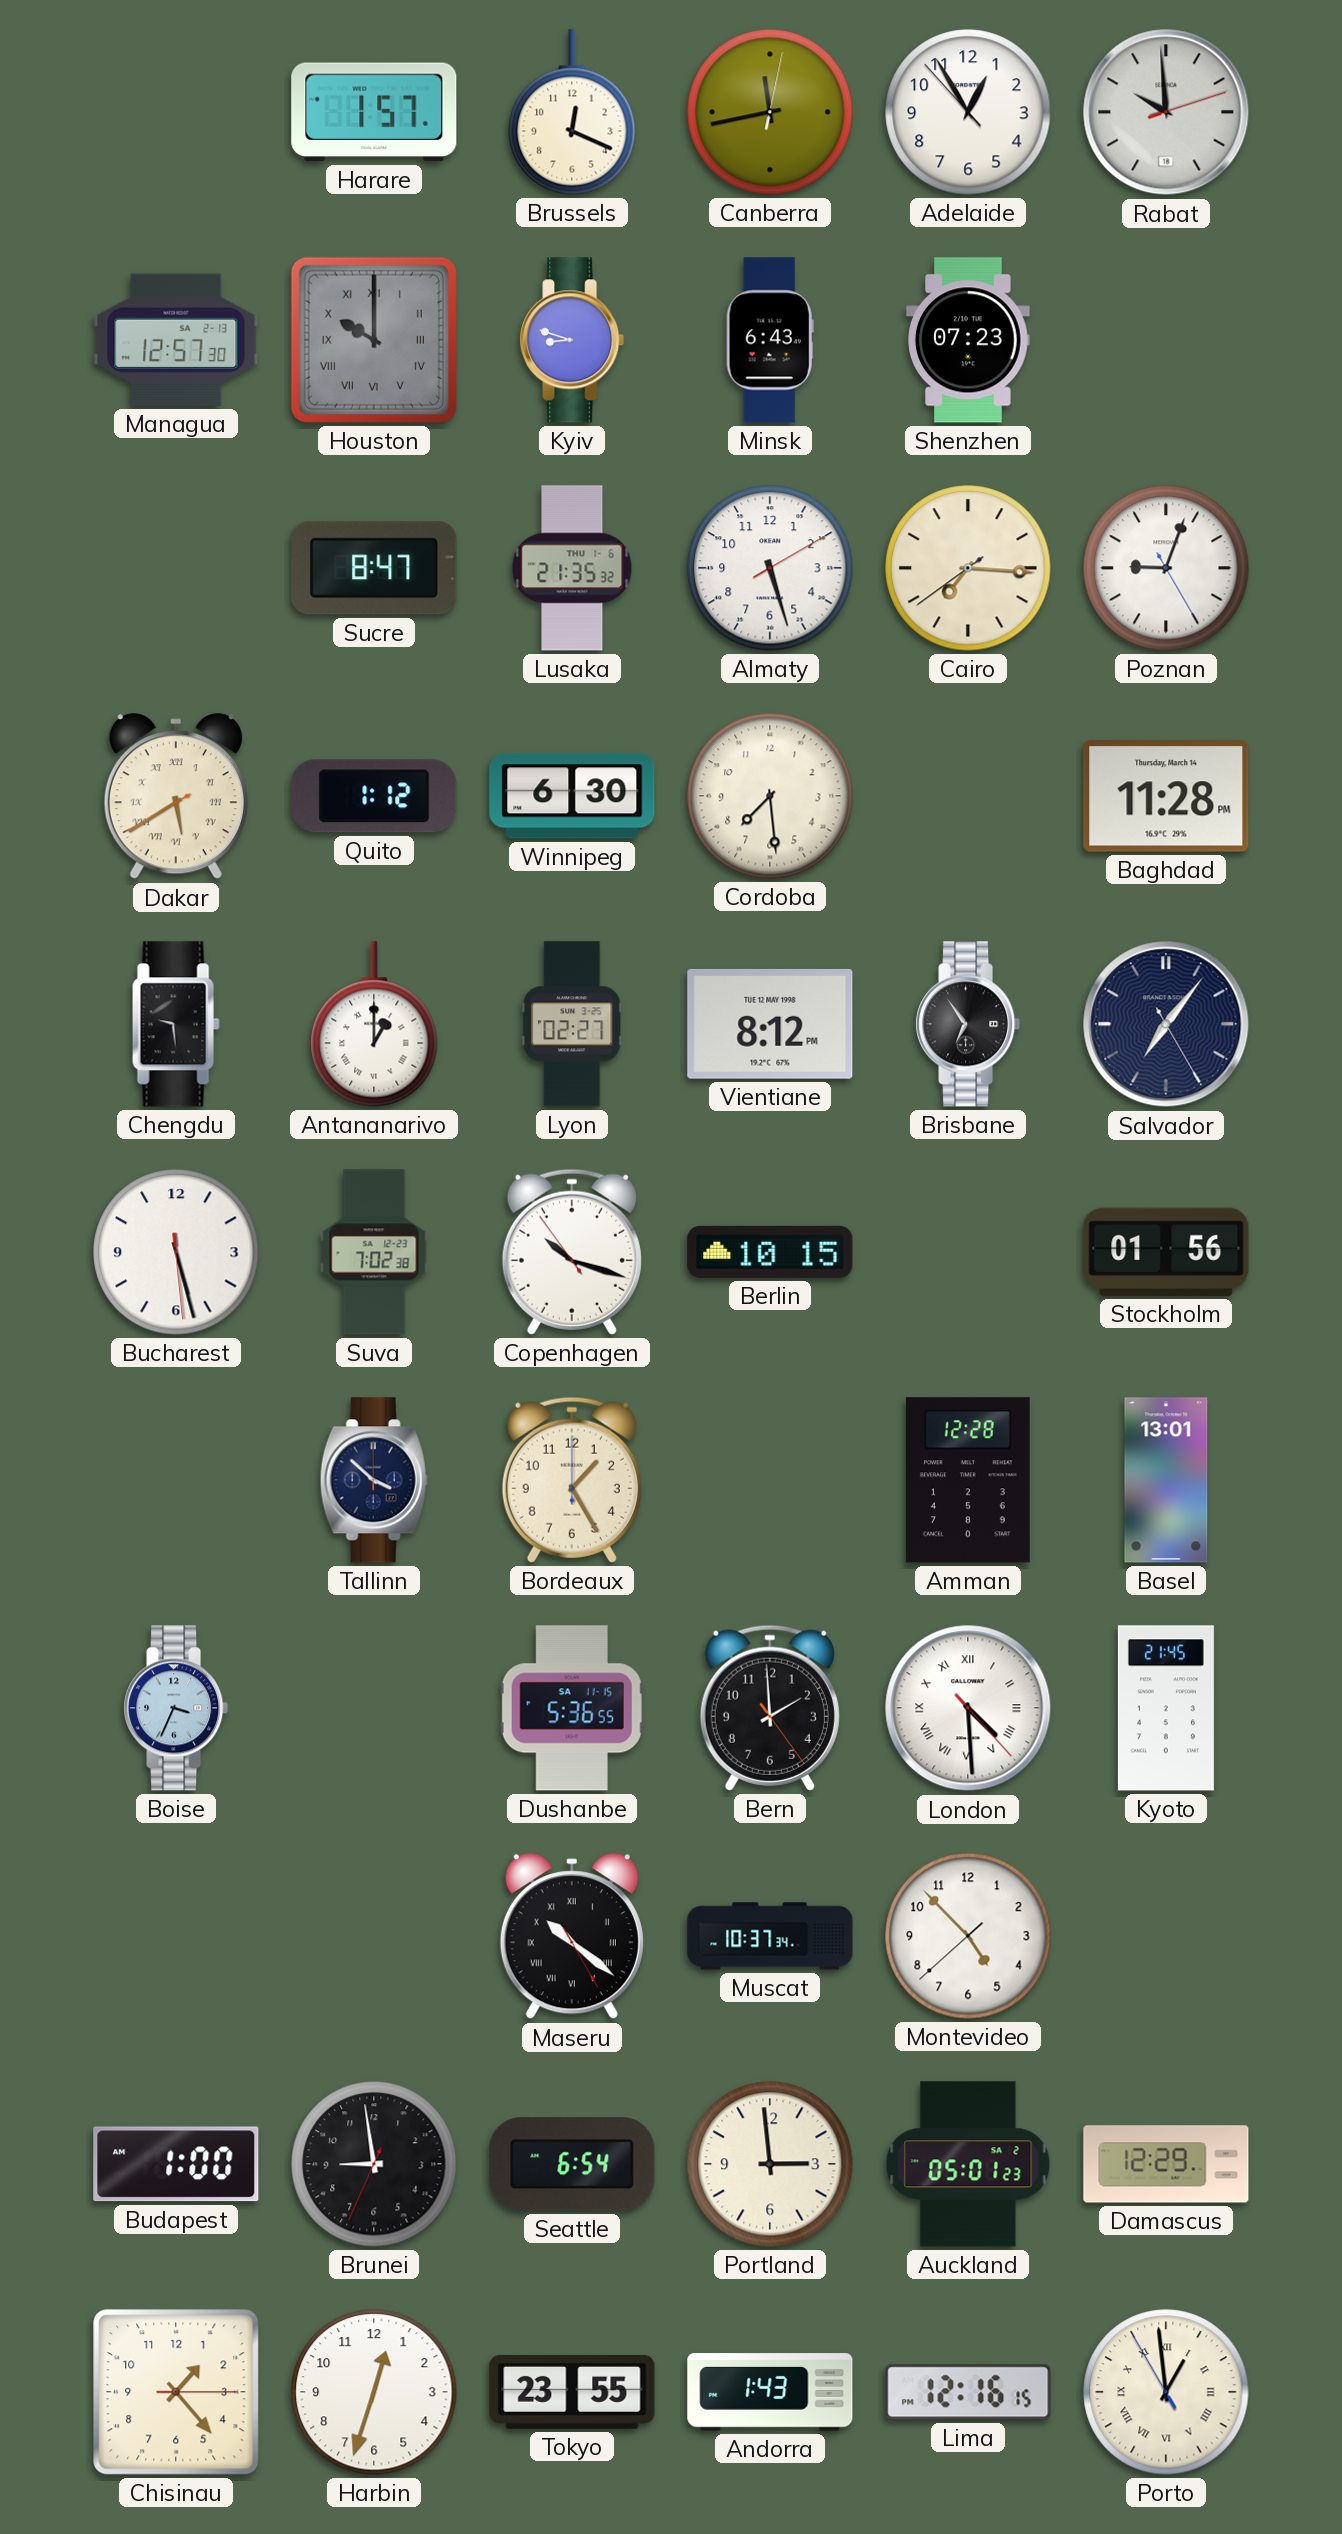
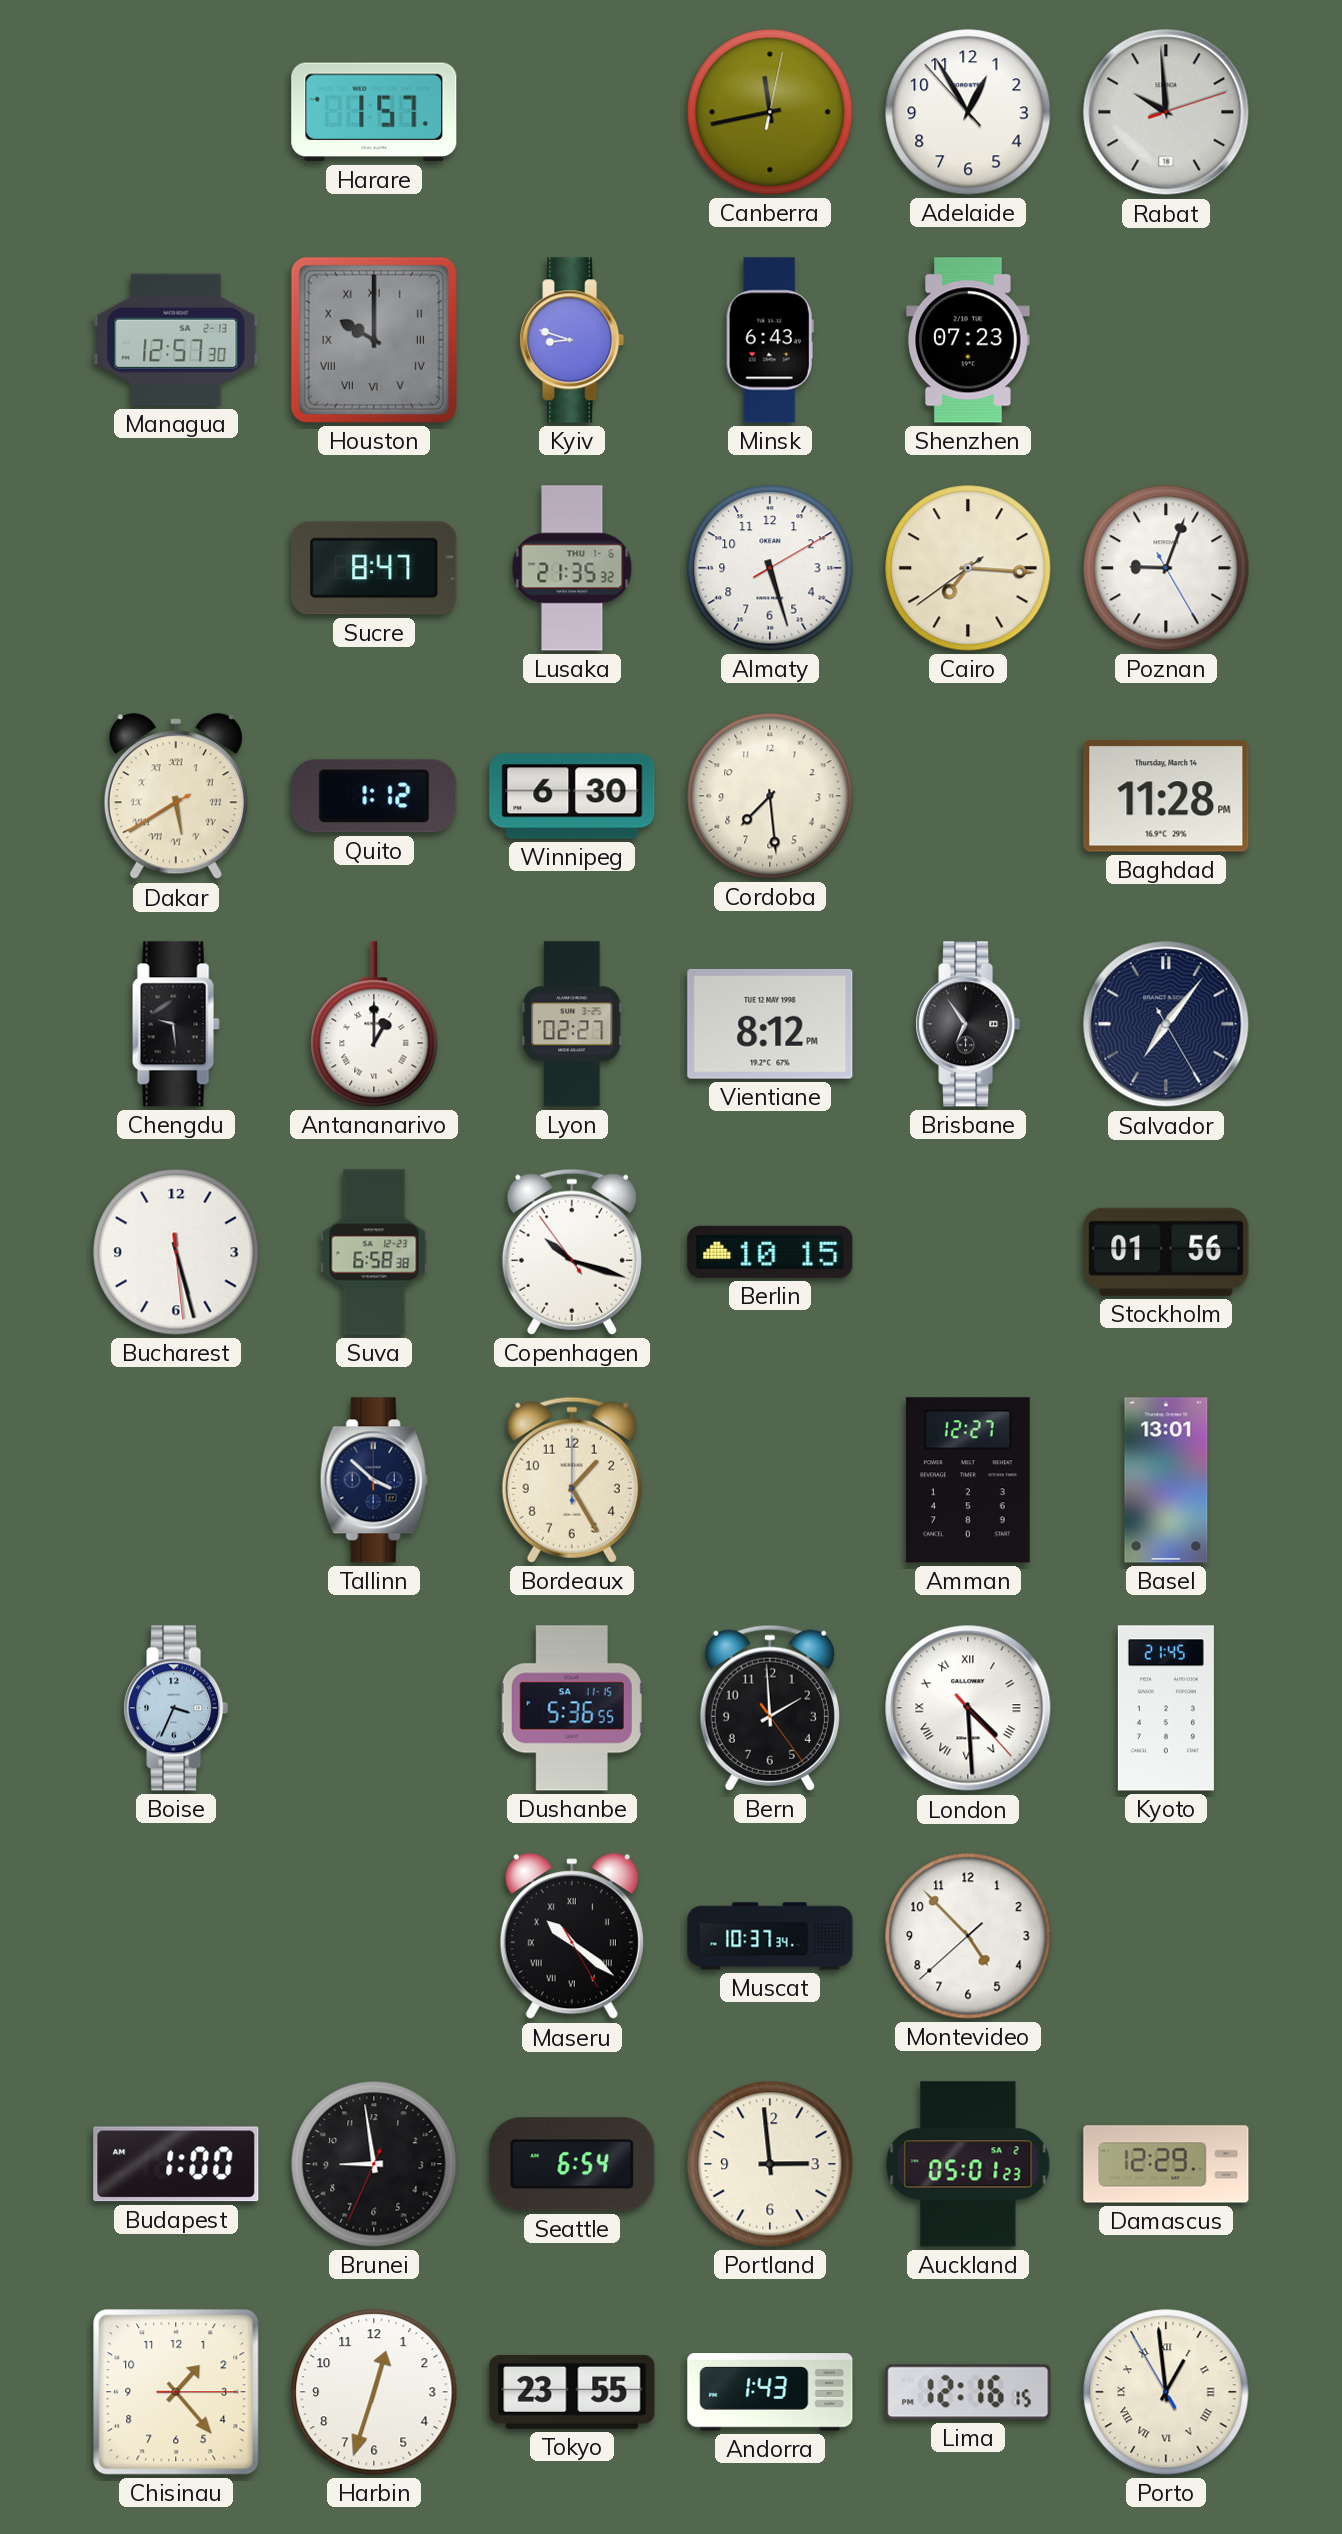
Brussels: 12:19 -> none (572, 112)
Suva: 7:02 -> 6:58 (374, 1252)
Amman: 12:28 -> 12:27 (968, 1480)
